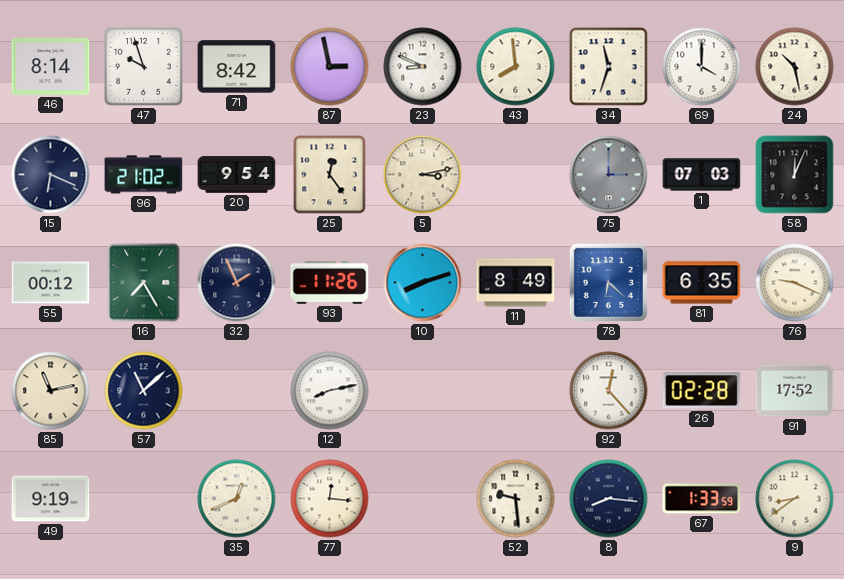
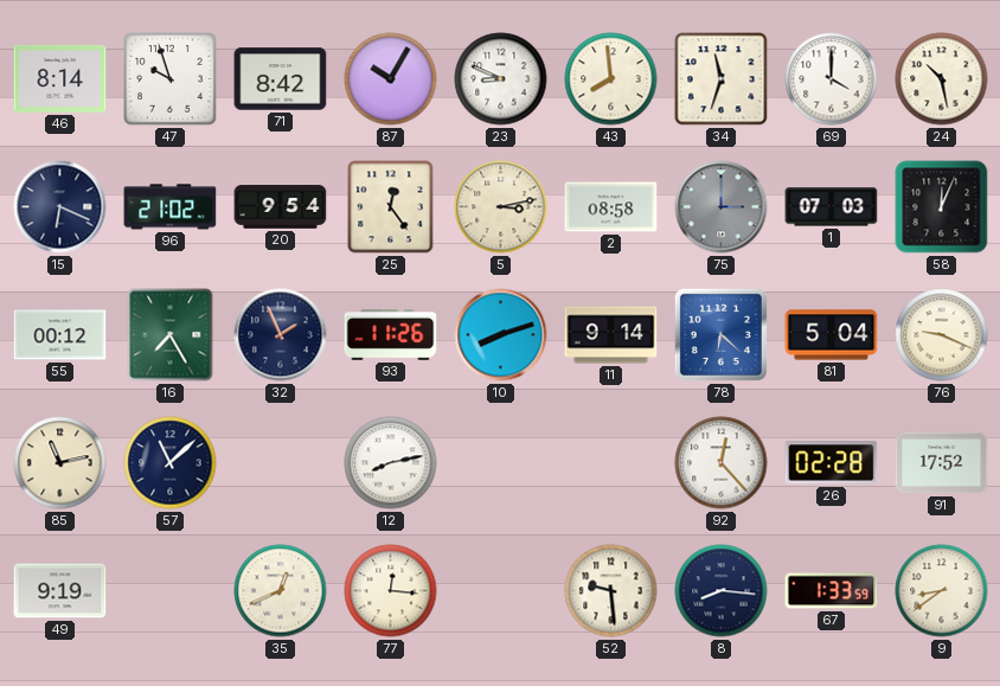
87: 2:58 -> 10:05 (391, 79)
2: none -> 08:58 (611, 207)
11: 8:49 -> 9:14 (611, 335)
81: 6:35 -> 5:04 (832, 335)
